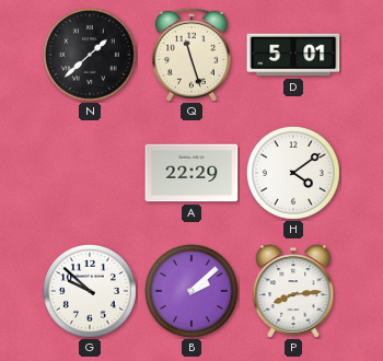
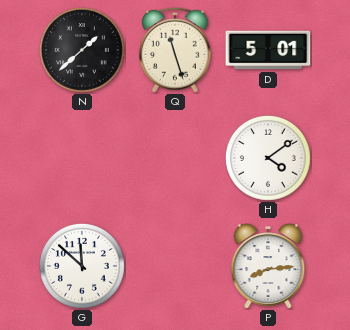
A: 22:29 -> none (191, 173)
G: 9:52 -> 11:52 (82, 266)
B: 2:08 -> none (191, 291)
